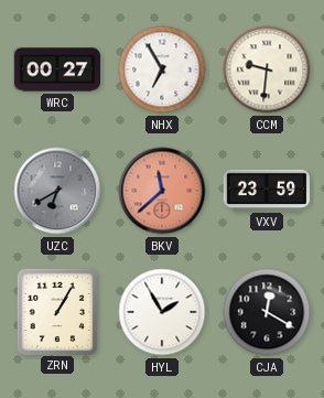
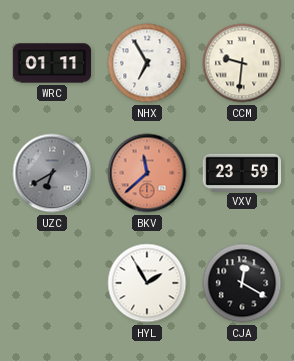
WRC: 00:27 -> 01:11 (52, 63)
ZRN: 1:05 -> none (56, 311)
